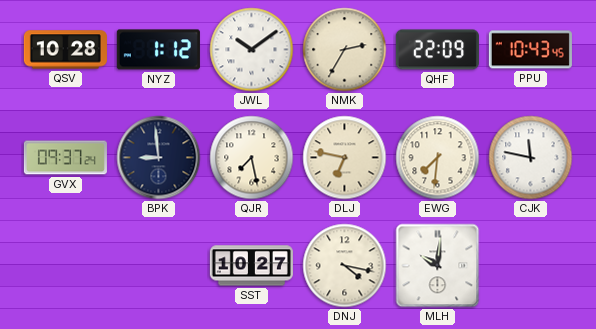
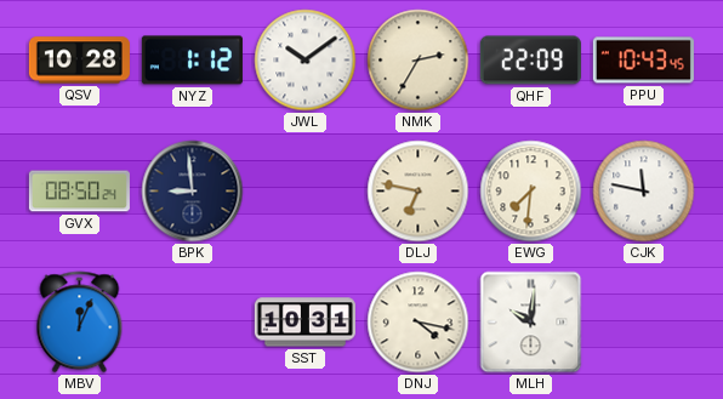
GVX: 09:37 -> 08:50 (79, 192)
QJR: 7:28 -> none (252, 158)
MBV: none -> 12:04 (80, 323)
SST: 10:27 -> 10:31 (304, 323)
